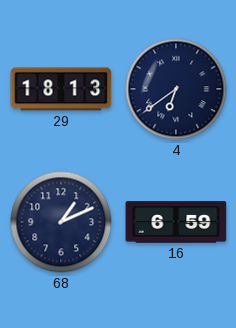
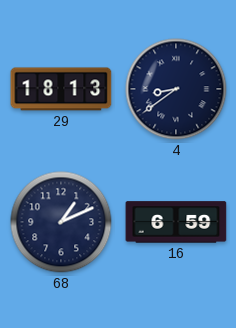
4: 6:39 -> 8:39 (176, 89)
